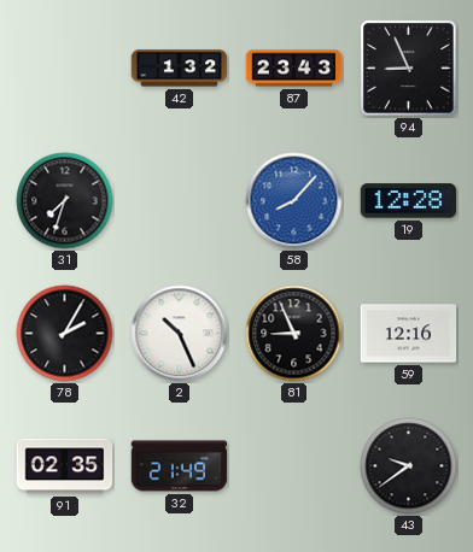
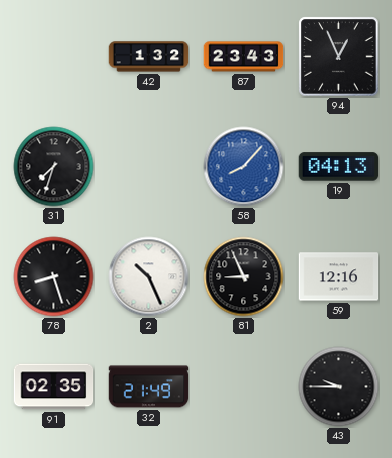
94: 8:56 -> 12:56 (339, 57)
19: 12:28 -> 04:13 (339, 167)
78: 2:05 -> 8:27 (54, 277)
43: 9:39 -> 9:45 (339, 387)
